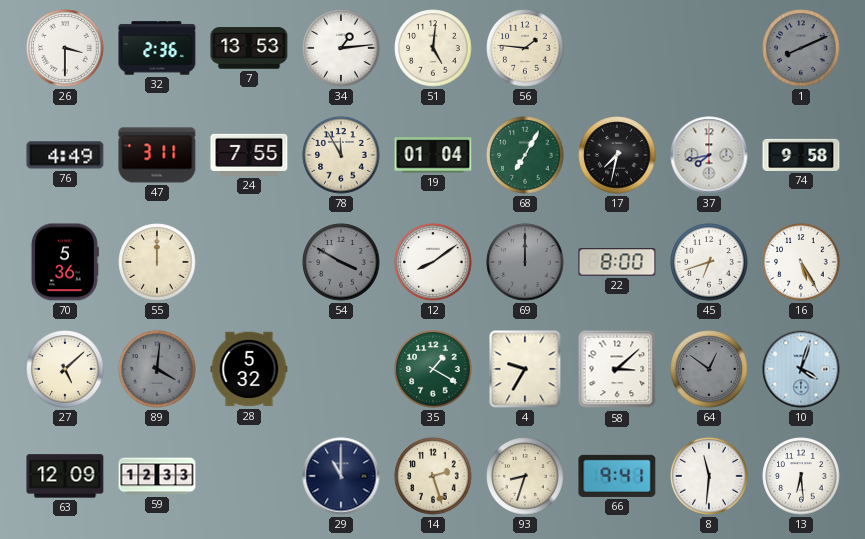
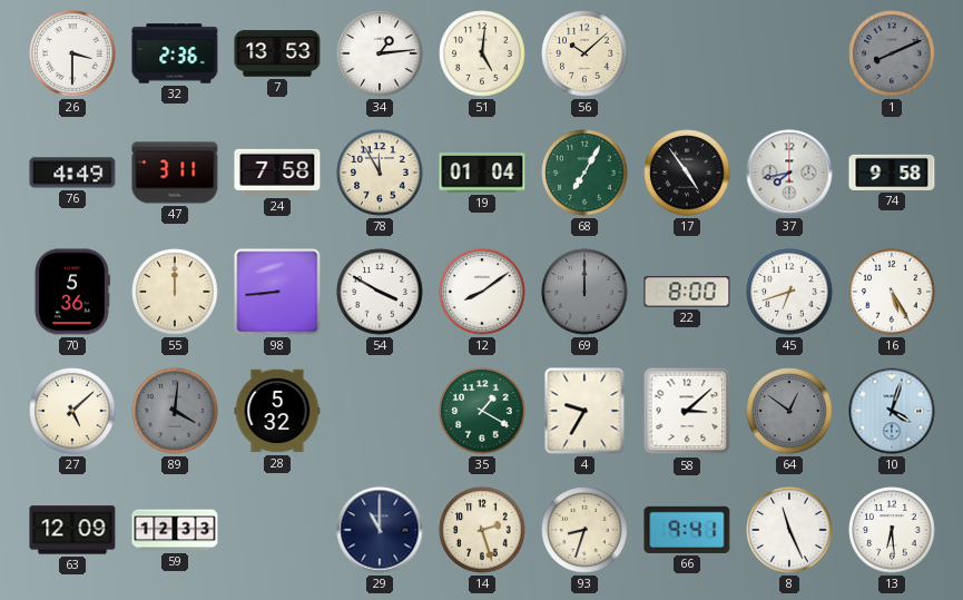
56: 1:46 -> 10:08 (584, 53)
24: 7:55 -> 7:58 (277, 173)
17: 7:32 -> 4:54 (687, 173)
98: none -> 8:44 (277, 292)
54 dial: grey -> white (380, 292)
8: 11:31 -> 11:26 (789, 530)
